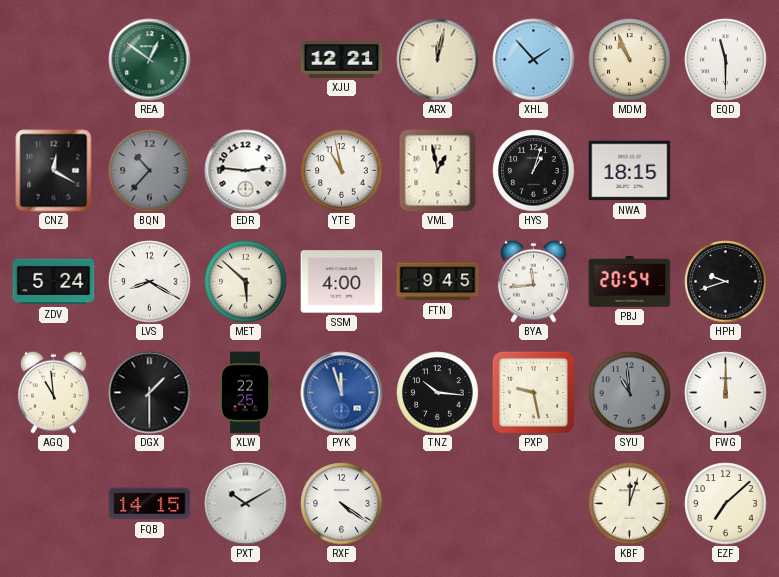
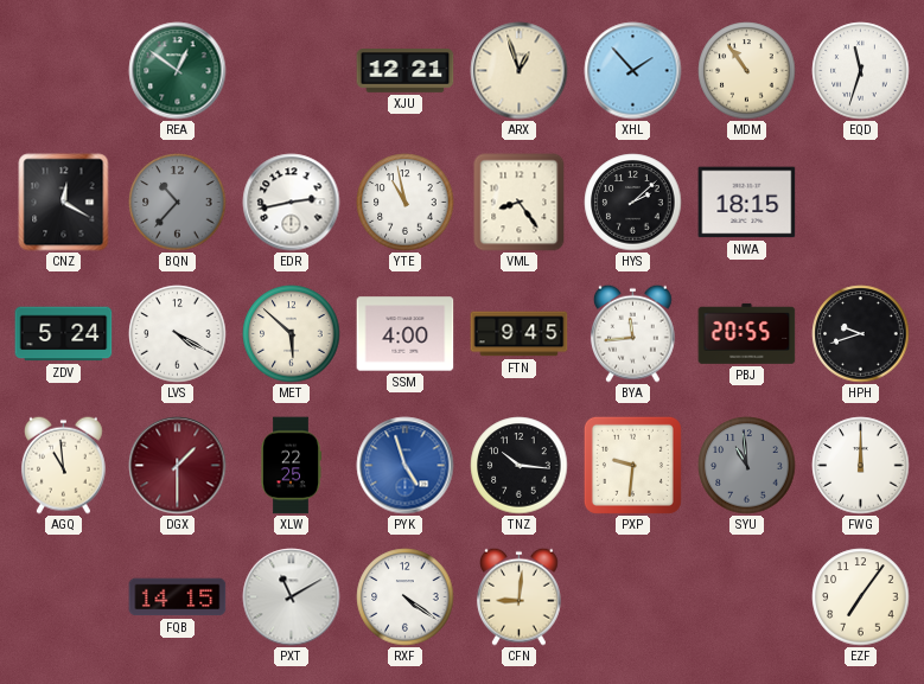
ARX: 12:02 -> 12:57 (520, 71)
MDM: 10:56 -> 10:54 (747, 71)
EQD: 11:30 -> 11:33 (861, 71)
EDR: 2:46 -> 2:43 (292, 203)
VML: 12:58 -> 8:24 (520, 203)
HYS: 1:03 -> 2:08 (633, 203)
LVS: 8:20 -> 4:20 (178, 334)
PBJ: 20:54 -> 20:55 (747, 333)
DGX dial: black -> burgundy (178, 466)
PYK: 11:57 -> 4:57 (406, 466)
PXP: 9:28 -> 9:31 (632, 465)
PXT: 10:10 -> 11:10 (292, 597)
CFN: none -> 9:01 (518, 596)
KBF: 12:03 -> none (630, 504)
EZF: 7:08 -> 7:06 (861, 597)
